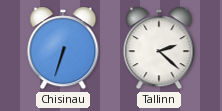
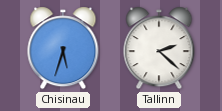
Chisinau: 6:33 -> 5:33 (63, 48)
